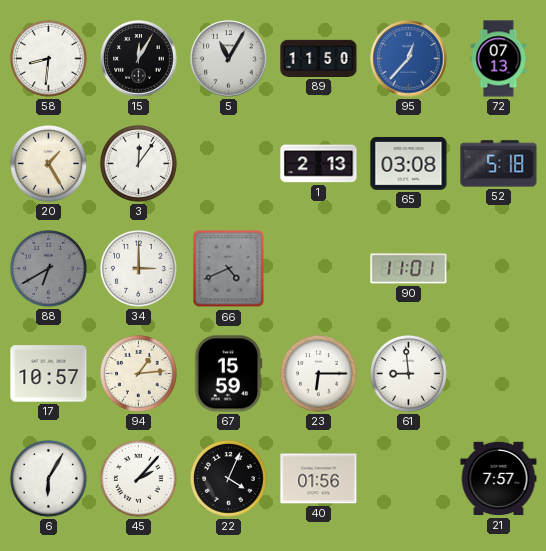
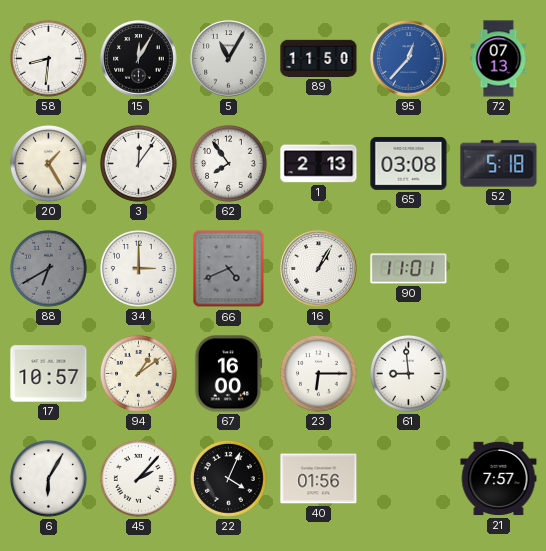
62: none -> 7:54 (228, 163)
16: none -> 1:05 (319, 269)
94: 1:14 -> 1:09 (138, 373)
67: 15:59 -> 16:00 (228, 374)
